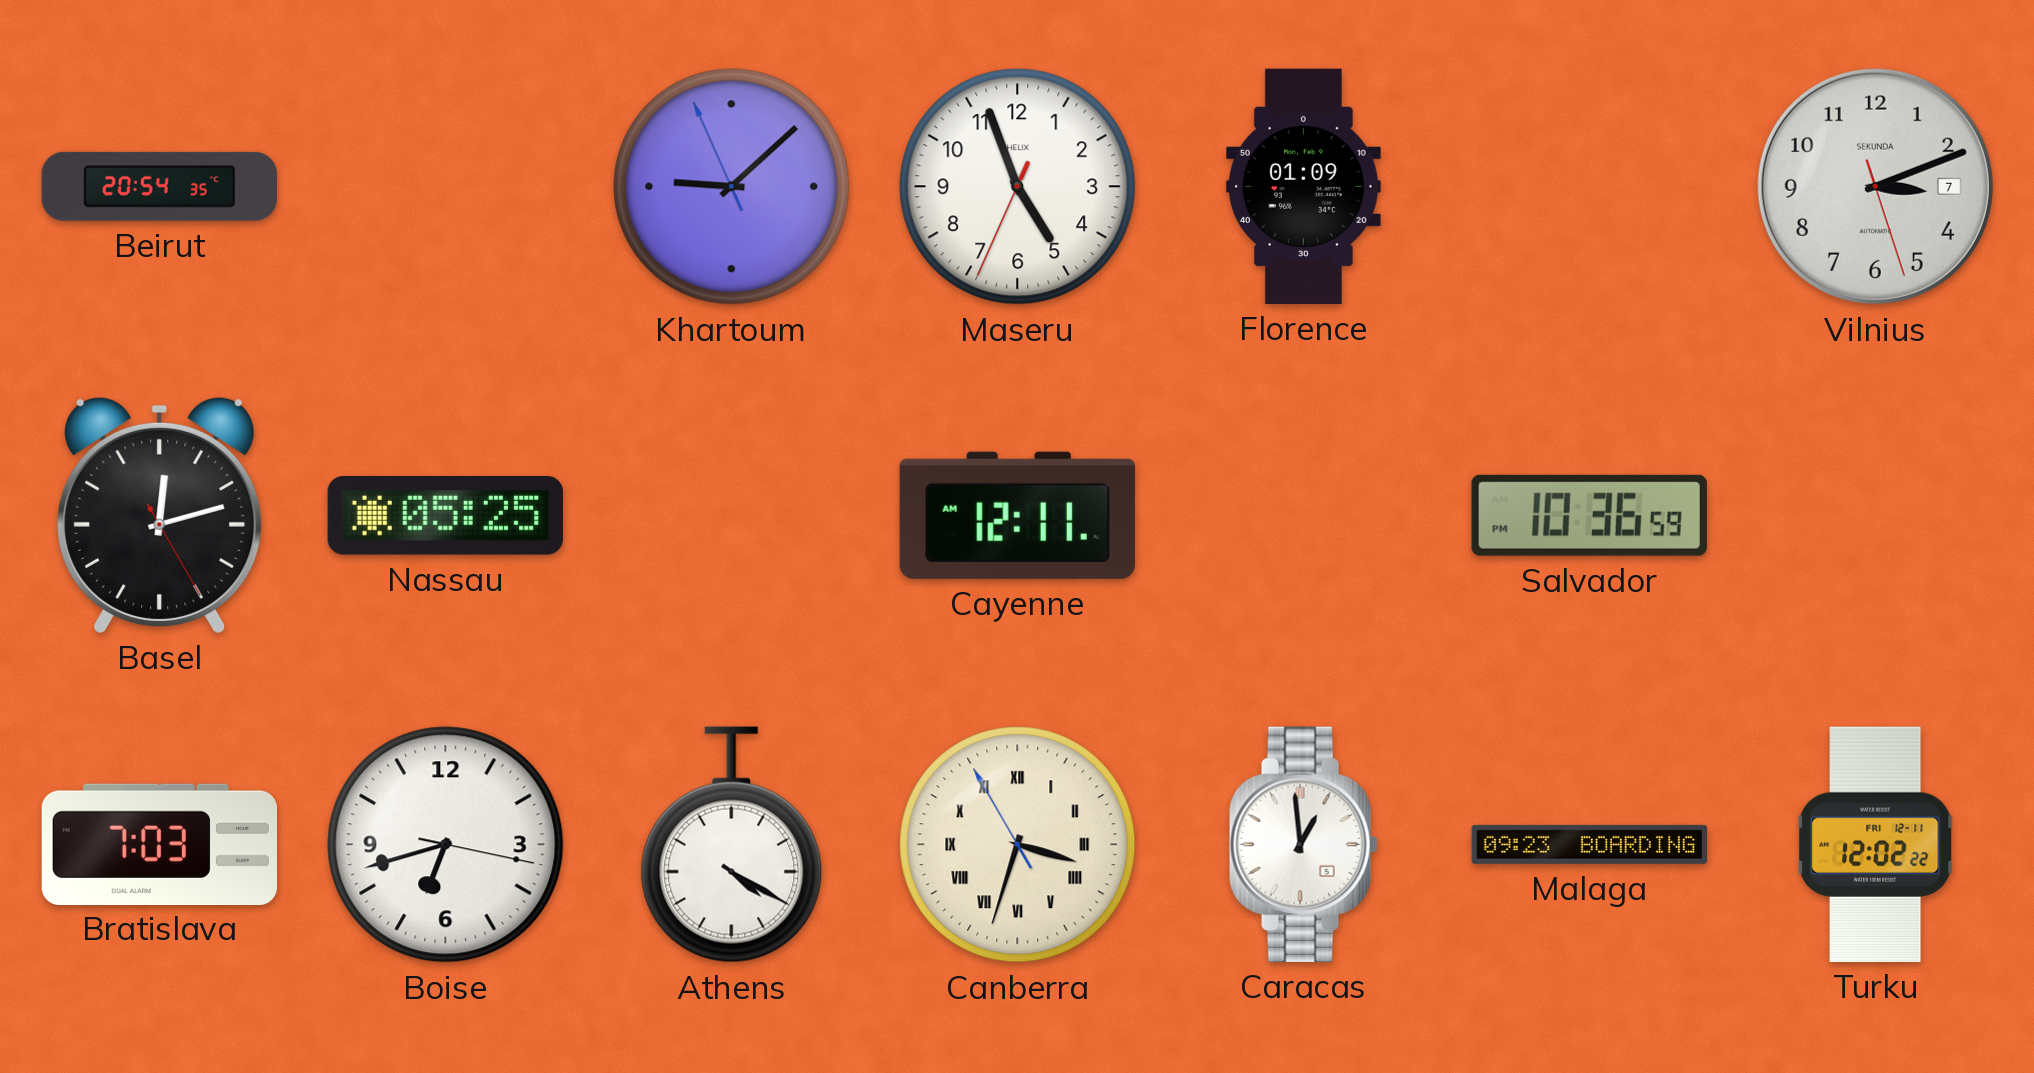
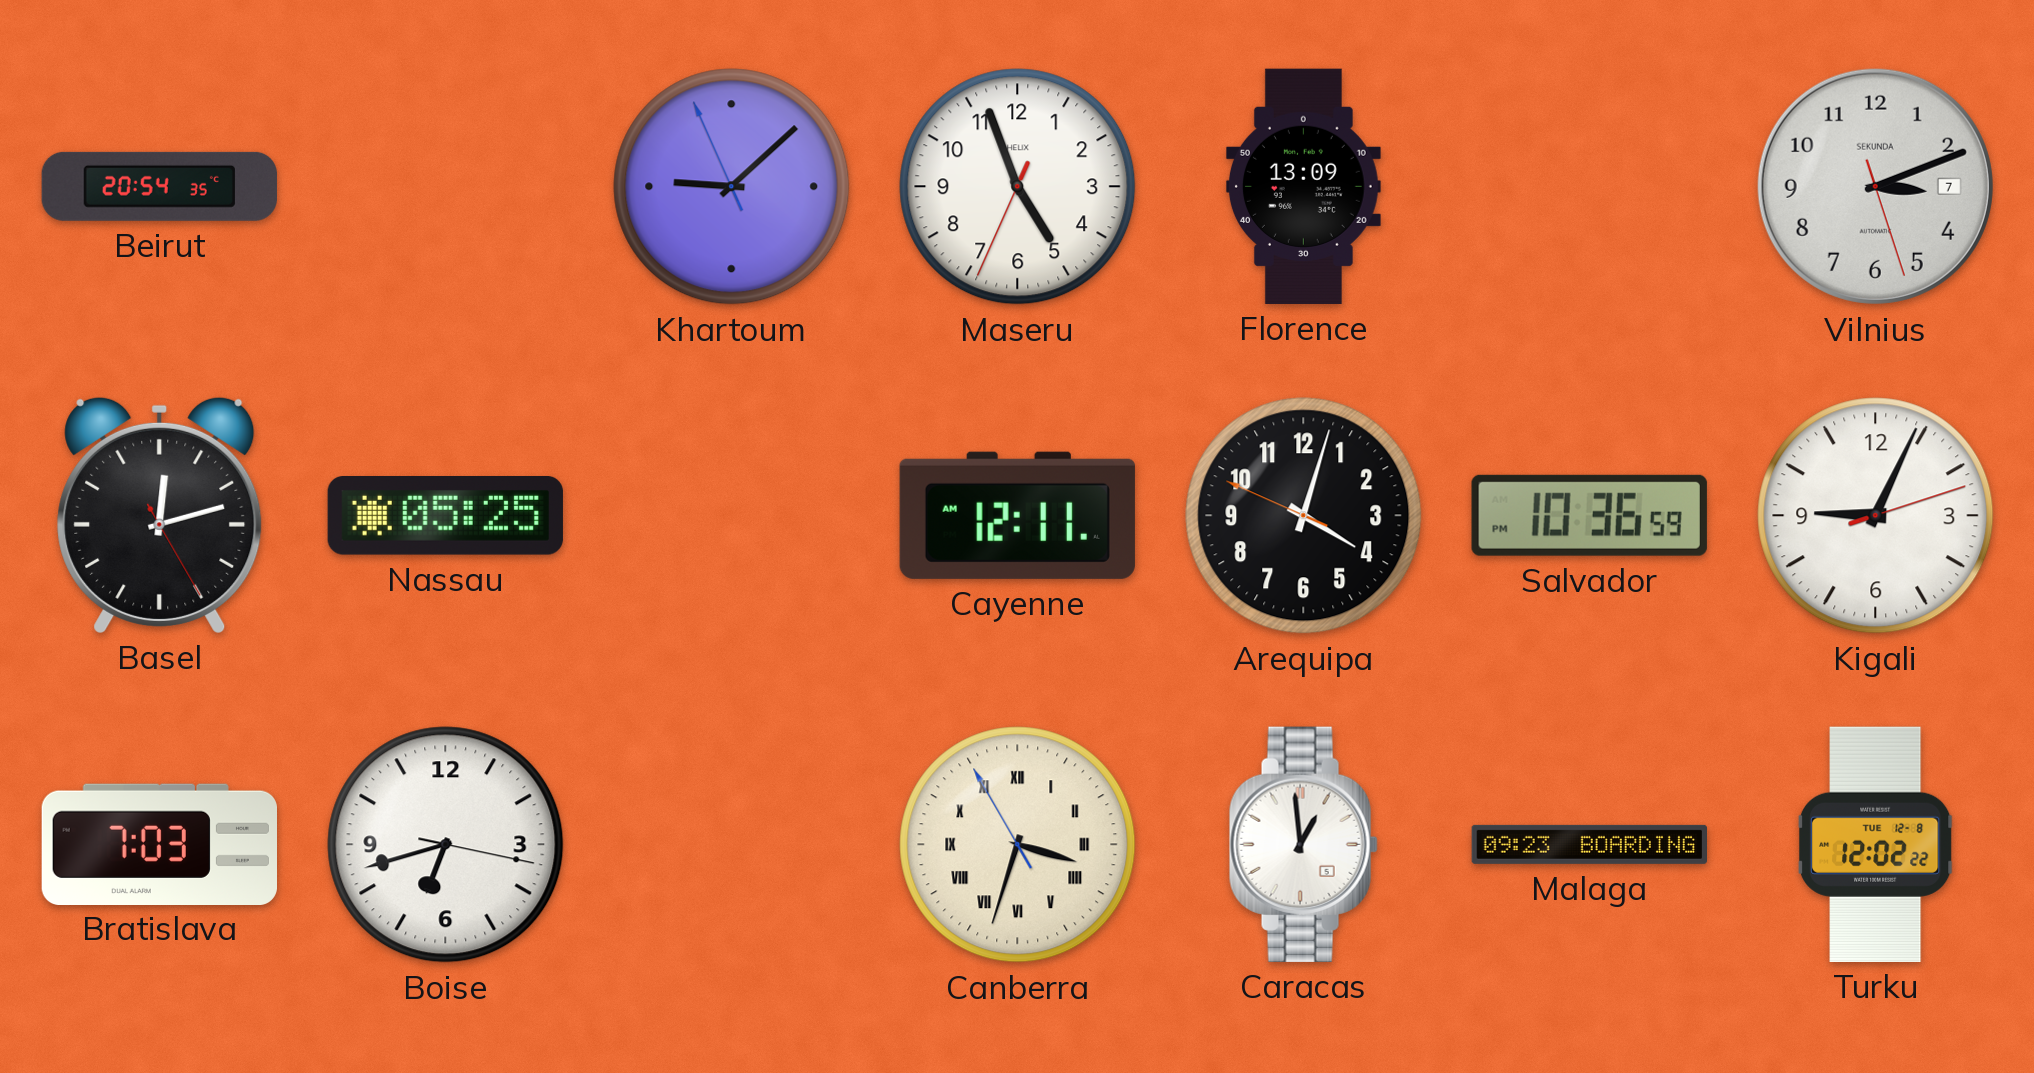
Florence: 01:09 -> 13:09 (1303, 186)
Arequipa: none -> 4:02 (1304, 516)
Kigali: none -> 9:04 (1876, 516)
Athens: 4:20 -> none (732, 845)
Turku date: FRI 12-11 -> TUE 12-8 (1875, 844)
